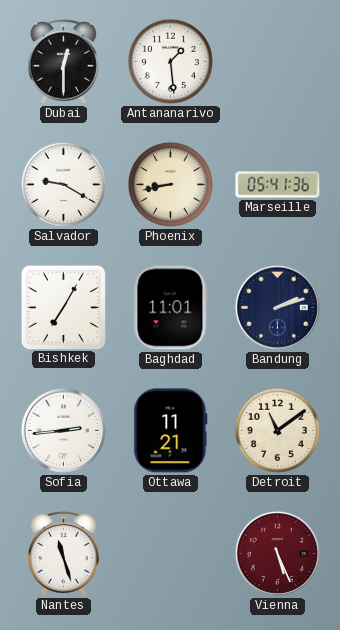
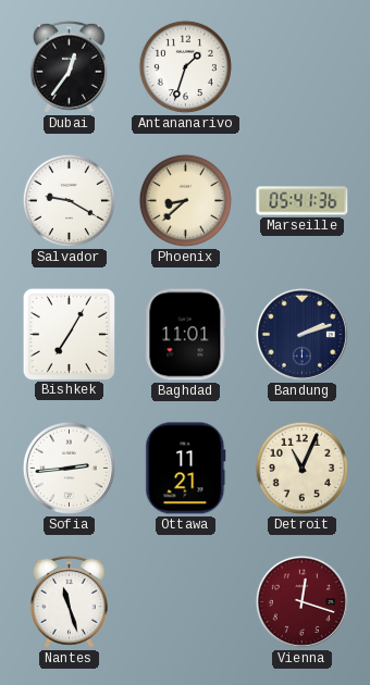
Dubai: 12:30 -> 12:36 (69, 66)
Antananarivo: 1:29 -> 1:33 (185, 66)
Phoenix: 8:43 -> 8:38 (185, 200)
Detroit: 11:09 -> 11:04 (301, 468)
Vienna: 5:26 -> 12:18 (301, 601)
